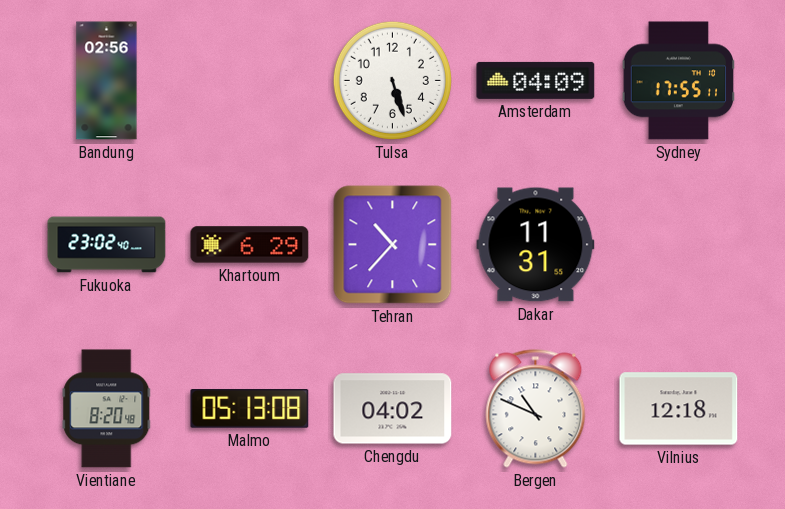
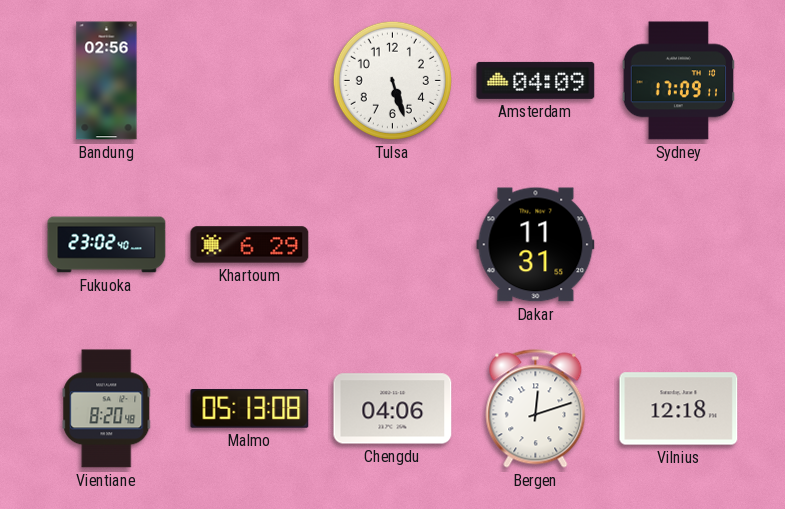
Sydney: 17:55 -> 17:09 (679, 81)
Tehran: 10:37 -> none (393, 245)
Chengdu: 04:02 -> 04:06 (393, 409)
Bergen: 10:49 -> 12:12 (536, 409)
